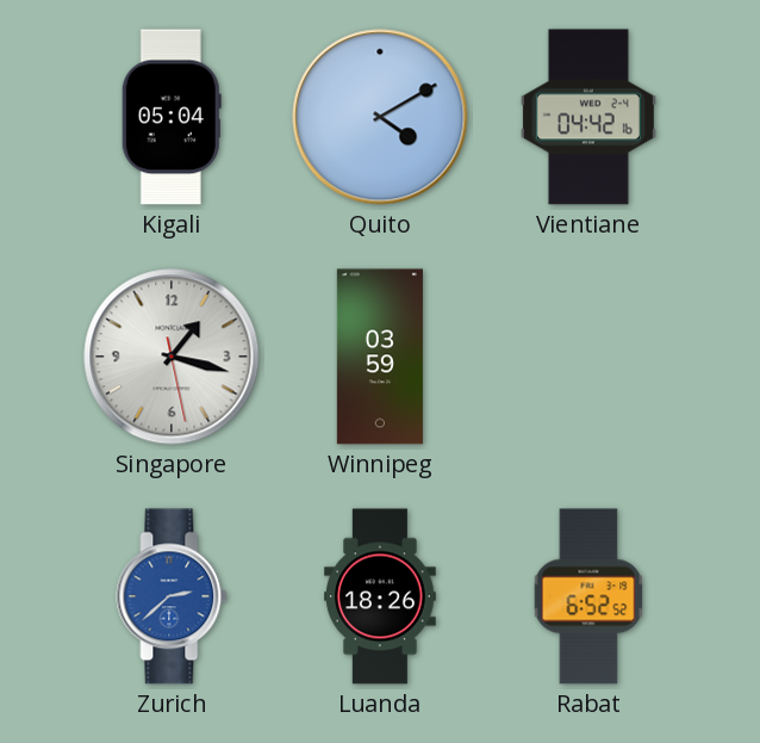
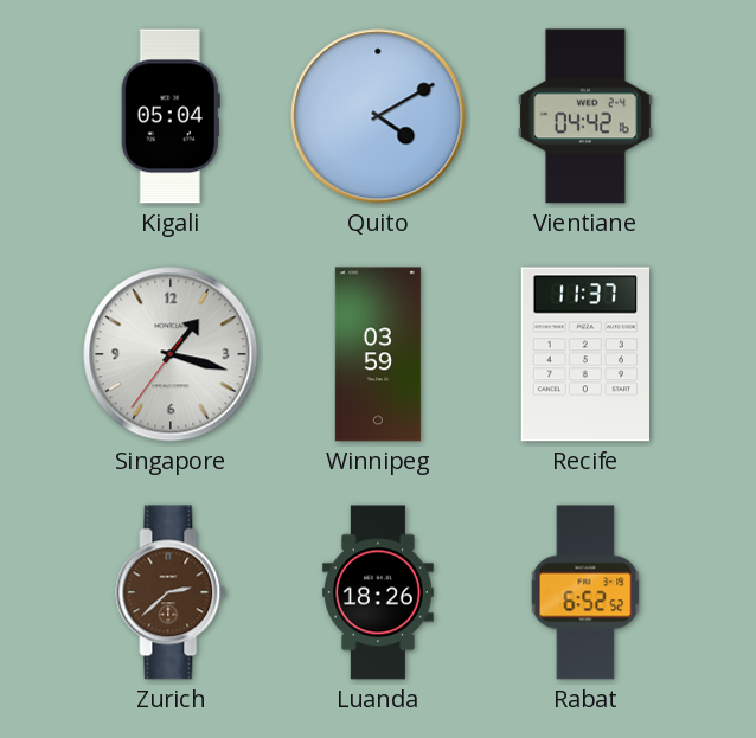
Singapore: 1:17:28 -> 1:17:36 (171, 354)
Recife: none -> 11:37 (584, 354)
Zurich dial: blue -> brown (171, 592)
